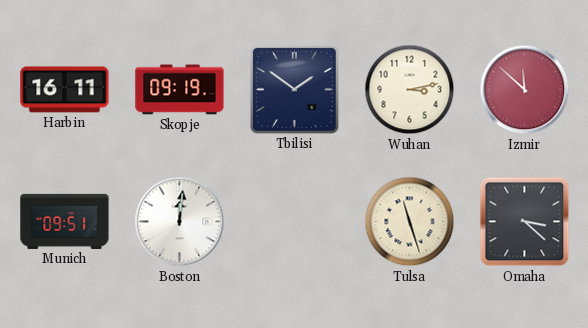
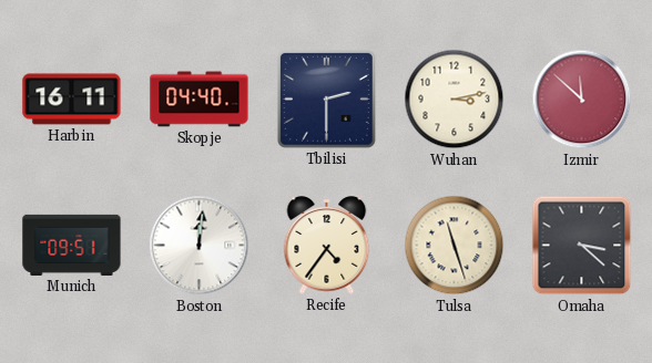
Skopje: 09:19 -> 04:40 (200, 100)
Tbilisi: 1:51 -> 2:30 (326, 98)
Recife: none -> 4:36 (327, 246)
